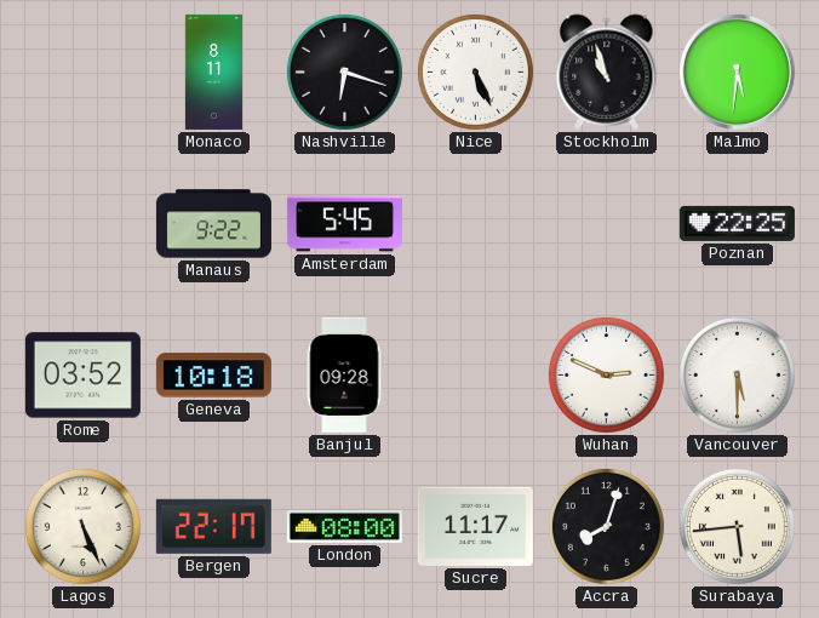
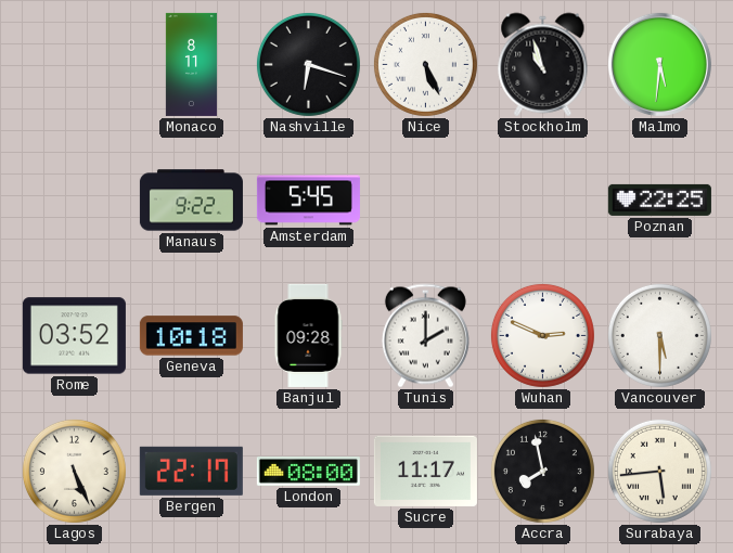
Tunis: none -> 2:00 (425, 336)
Accra: 8:03 -> 7:58 (542, 471)
